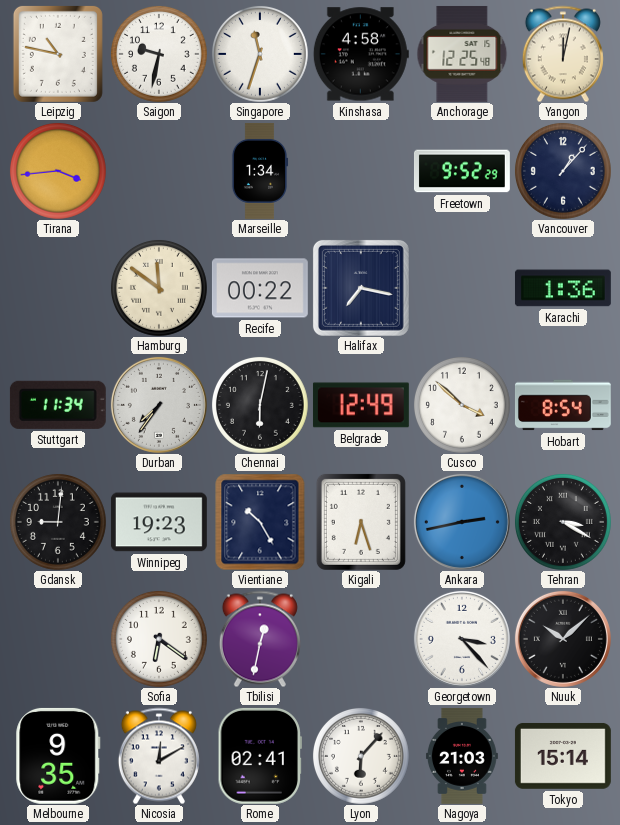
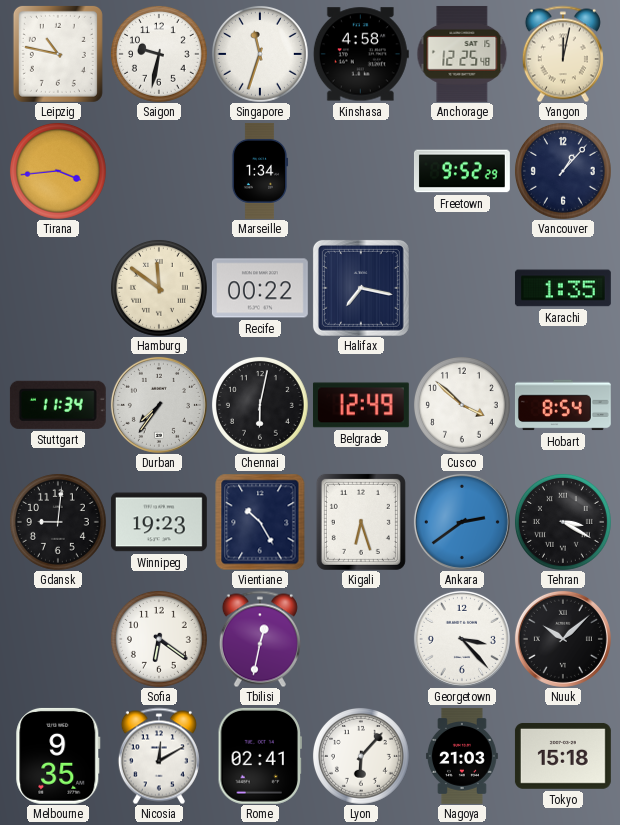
Karachi: 1:36 -> 1:35 (563, 288)
Ankara: 2:43 -> 2:39 (462, 522)
Tokyo: 15:14 -> 15:18 (563, 756)
